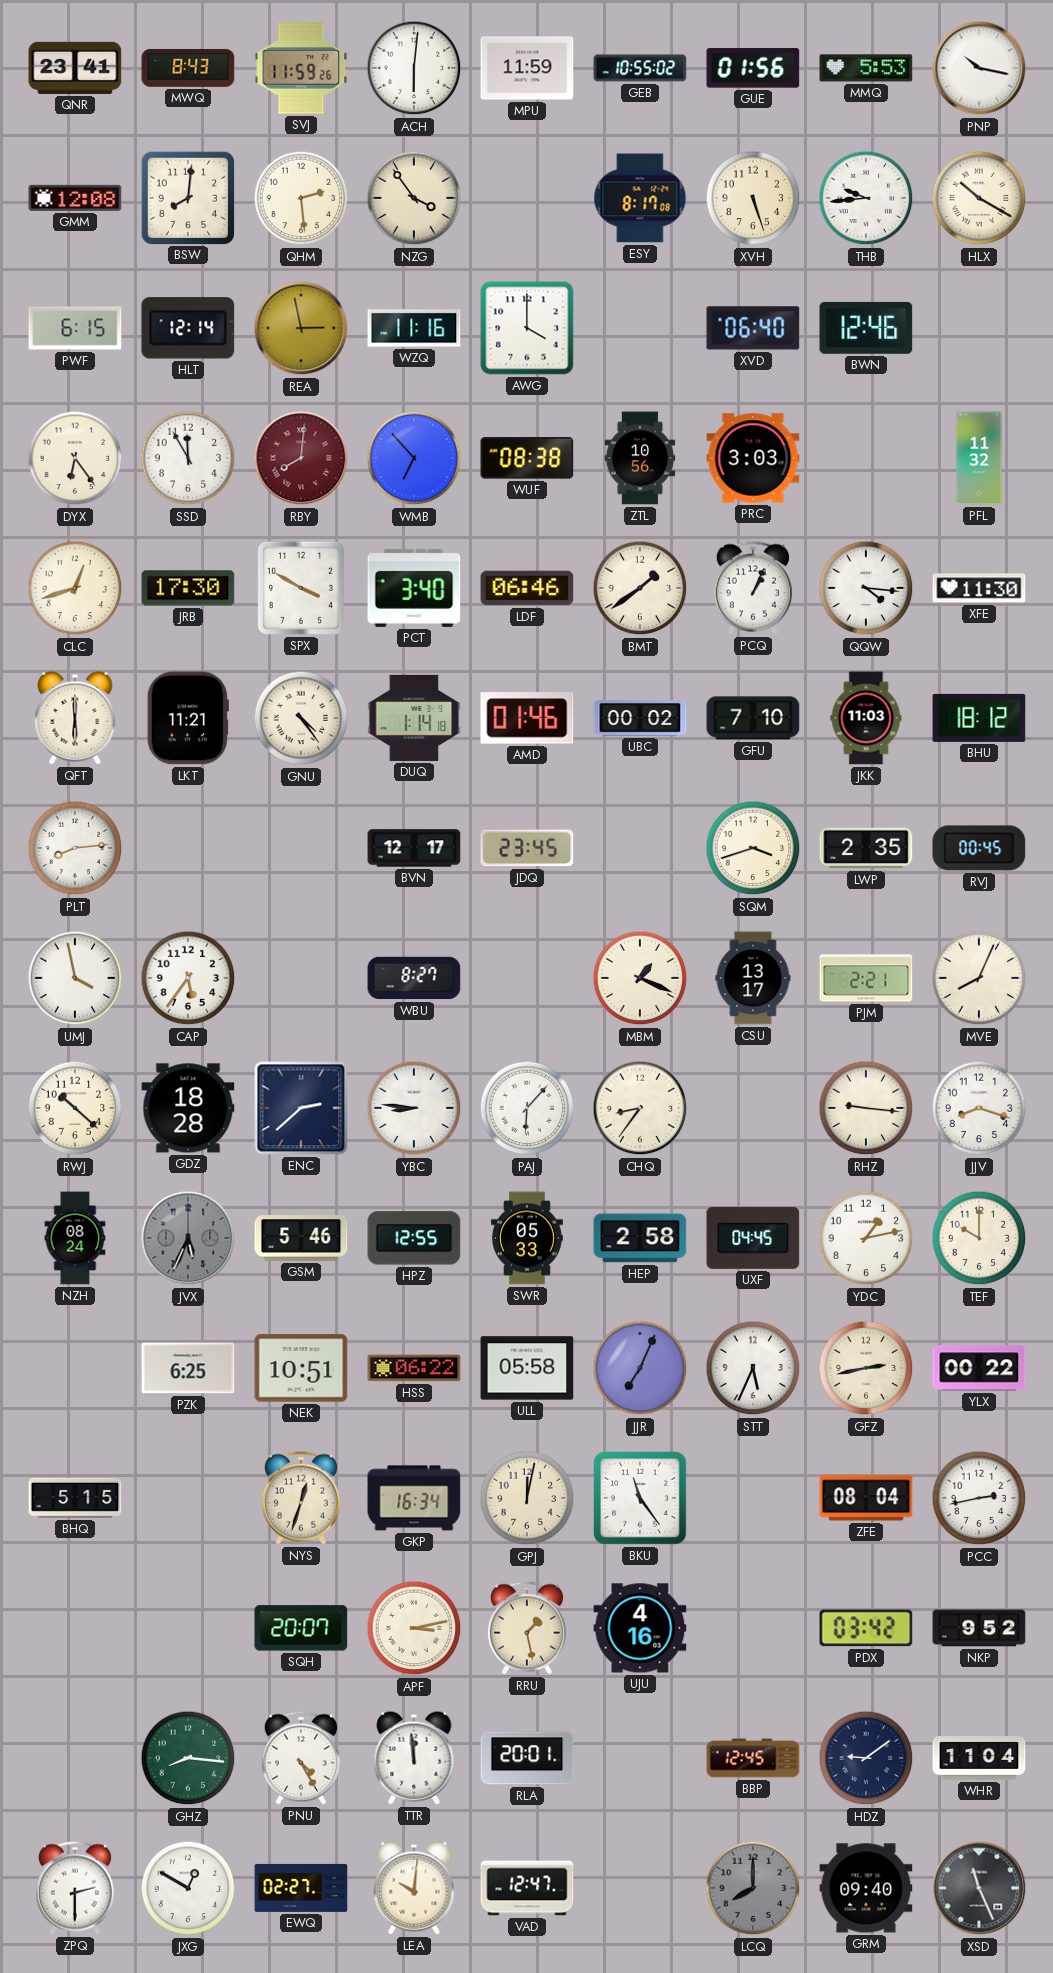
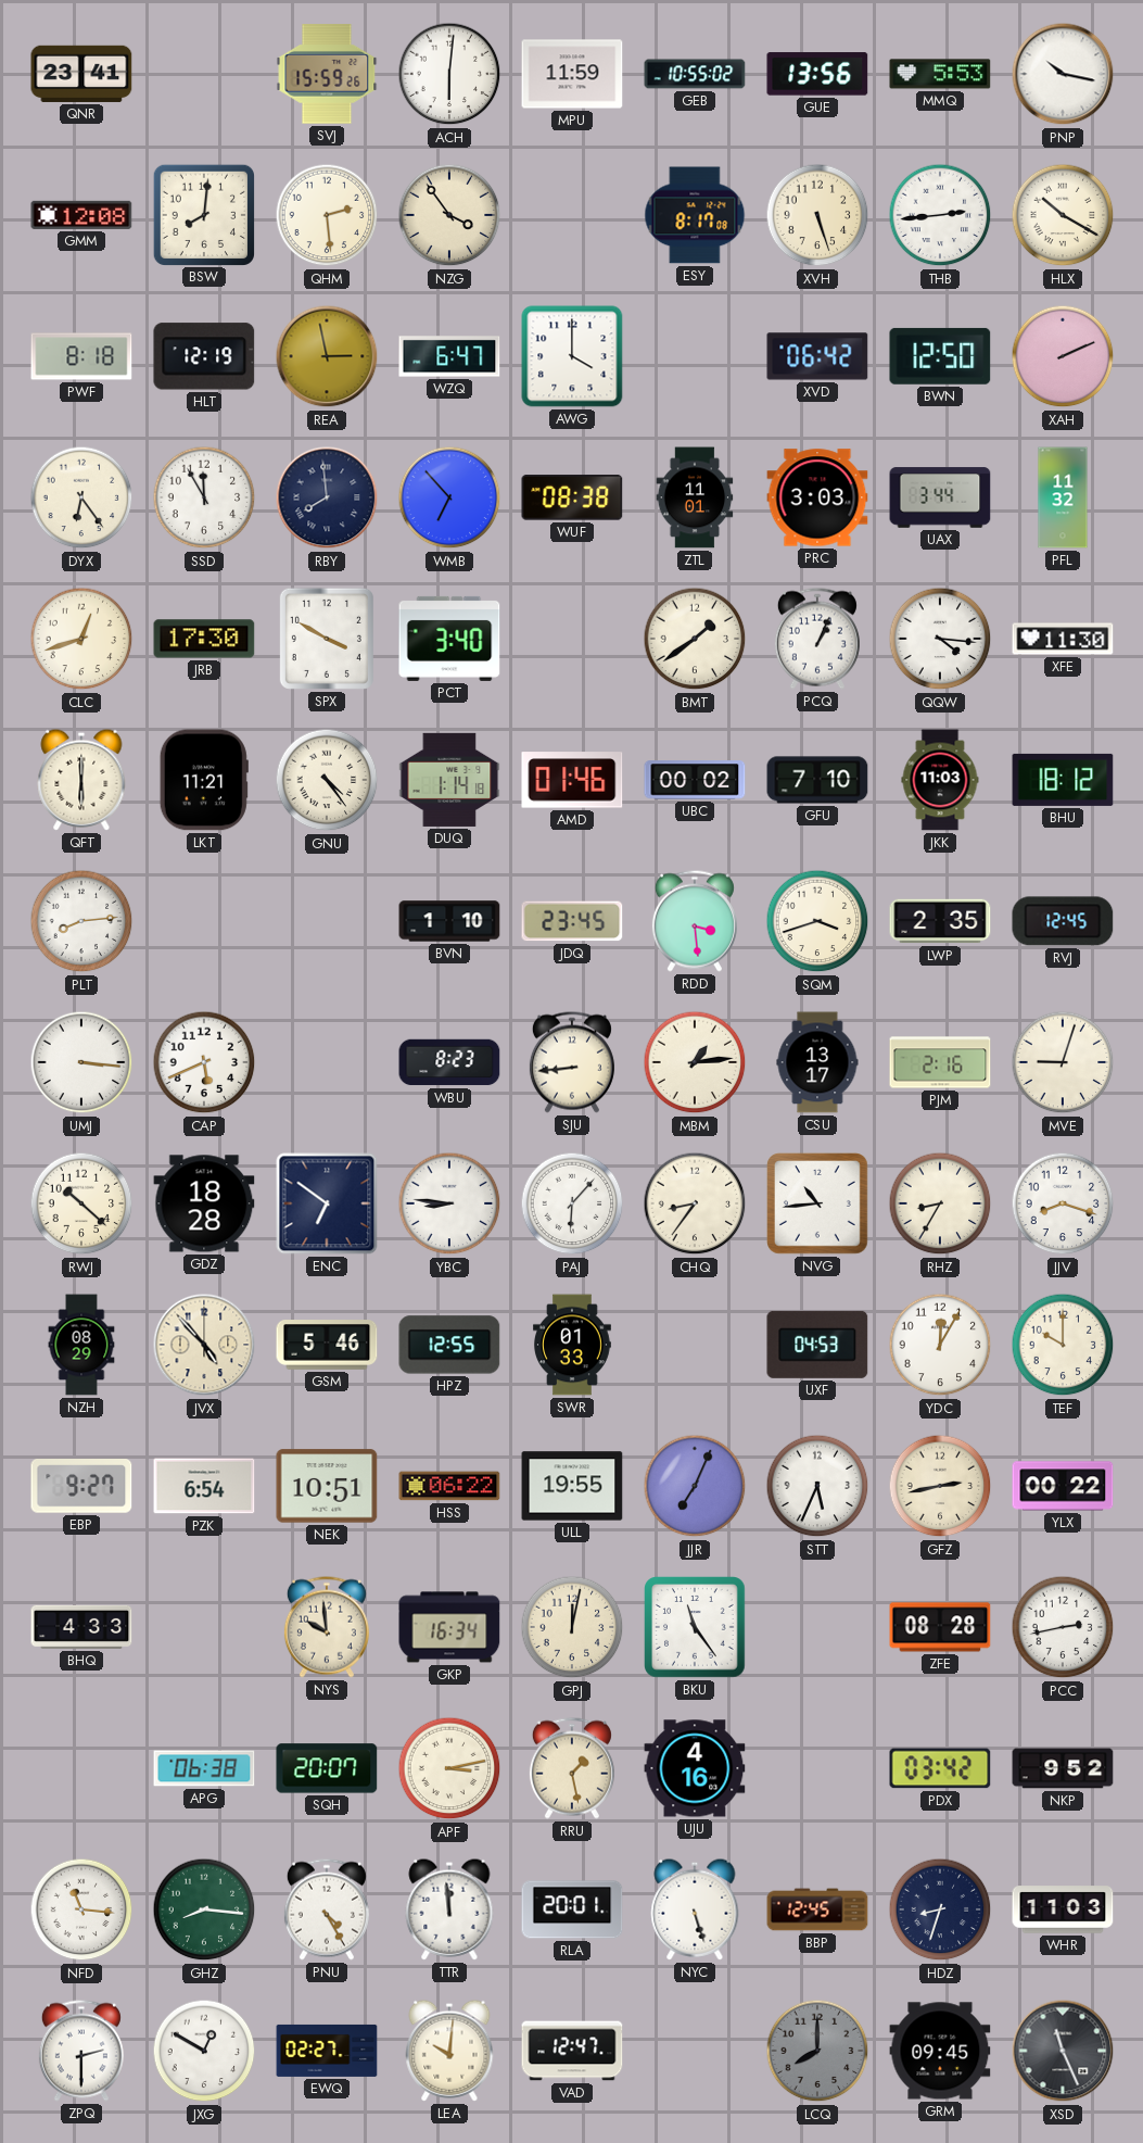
MWQ: 8:43 -> none (188, 68)
SVJ: 11:59 -> 15:59 (327, 74)
GUE: 01:56 -> 13:56 (817, 74)
THB: 9:44 -> 2:44 (940, 215)
PWF: 6:15 -> 8:18 (81, 356)
HLT: 12:14 -> 12:19 (204, 356)
WZQ: 11:16 -> 6:47 (449, 356)
XVD: 06:40 -> 06:42 (817, 356)
BWN: 12:46 -> 12:50 (940, 356)
XAH: none -> 2:11 (1063, 356)
RBY: 8:01 -> 7:59 (327, 497)
RBY dial: burgundy -> navy (327, 497)
ZTL: 10:56 -> 11:01 (695, 497)
UAX: none -> 3:44 (940, 497)
LDF: 06:46 -> none (527, 588)
BVN: 12:17 -> 1:10 (449, 921)
RDD: none -> 3:29 (695, 921)
RVJ: 00:45 -> 12:45 (1063, 921)
UMJ: 3:58 -> 3:16 (81, 1062)
CAP: 5:36 -> 5:41 (204, 1062)
WBU: 8:27 -> 8:23 (449, 1062)
SJU: none -> 8:44 (572, 1062)
MBM: 1:19 -> 1:14 (695, 1062)
PJM: 2:21 -> 2:16 (940, 1062)
MVE: 8:04 -> 9:03 (1063, 1062)
ENC: 2:38 -> 6:51 (327, 1203)
NVG: none -> 10:44 (818, 1205)
RHZ: 9:16 -> 8:35 (940, 1203)
NZH: 08:24 -> 08:29 (81, 1345)
JVX: 5:34 -> 4:53 (204, 1345)
JVX dial: grey -> cream (204, 1345)
SWR: 05:33 -> 01:33 (573, 1345)
HEP: 2:58 -> none (640, 1238)
UXF: 04:45 -> 04:53 (817, 1345)
YDC: 1:13 -> 12:05 (940, 1345)
EBP: none -> 9:27 (81, 1487)
PZK: 6:25 -> 6:54 (204, 1486)
ULL: 05:58 -> 19:55 (572, 1486)
BHQ: 5:15 -> 4:33 (81, 1627)
NYS: 12:33 -> 9:59 (327, 1627)
ZFE: 08:04 -> 08:28 (940, 1627)
APG: none -> 06:38 (204, 1768)
NFD: none -> 11:16 (81, 1909)
NYC: none -> 5:27 (695, 1909)
HDZ: 9:09 -> 8:33 (940, 1909)
WHR: 11:04 -> 11:03 (1063, 1909)
GRM: 09:40 -> 09:45 (940, 2051)
